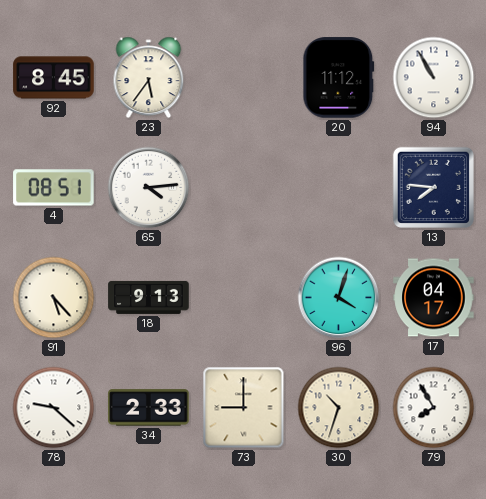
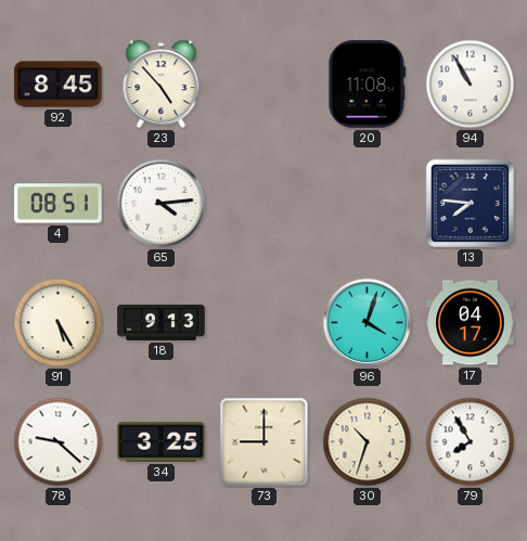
23: 5:36 -> 4:53 (162, 85)
20: 11:12 -> 11:08 (368, 85)
91: 5:23 -> 5:25 (59, 323)
34: 2:33 -> 3:25 (162, 442)
